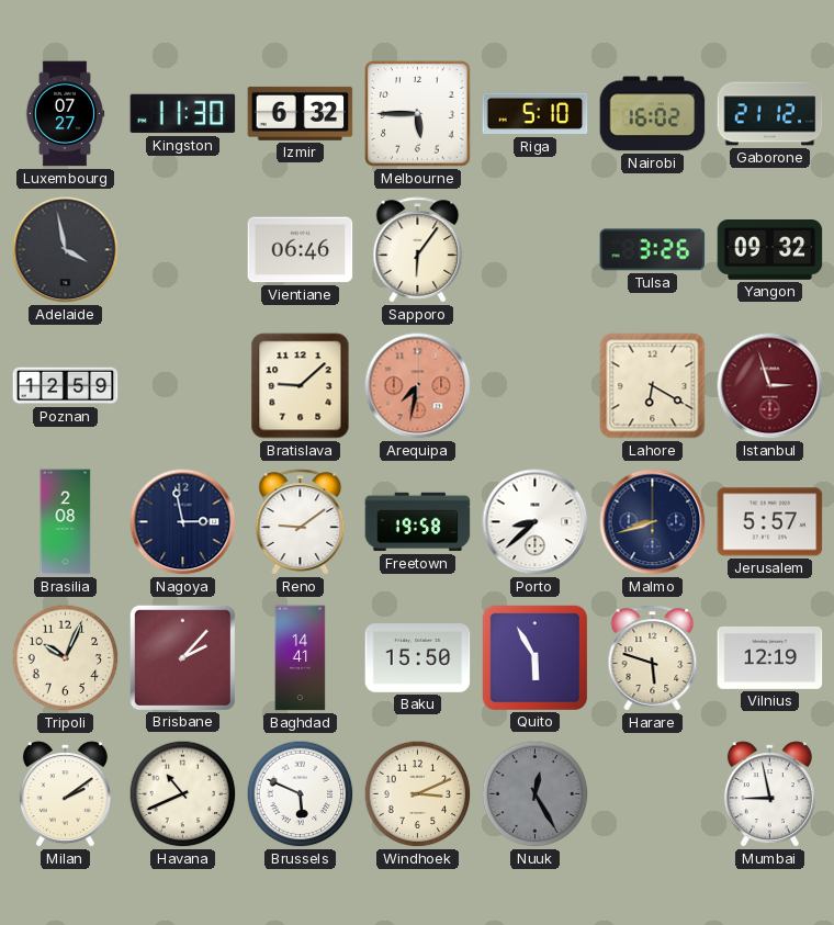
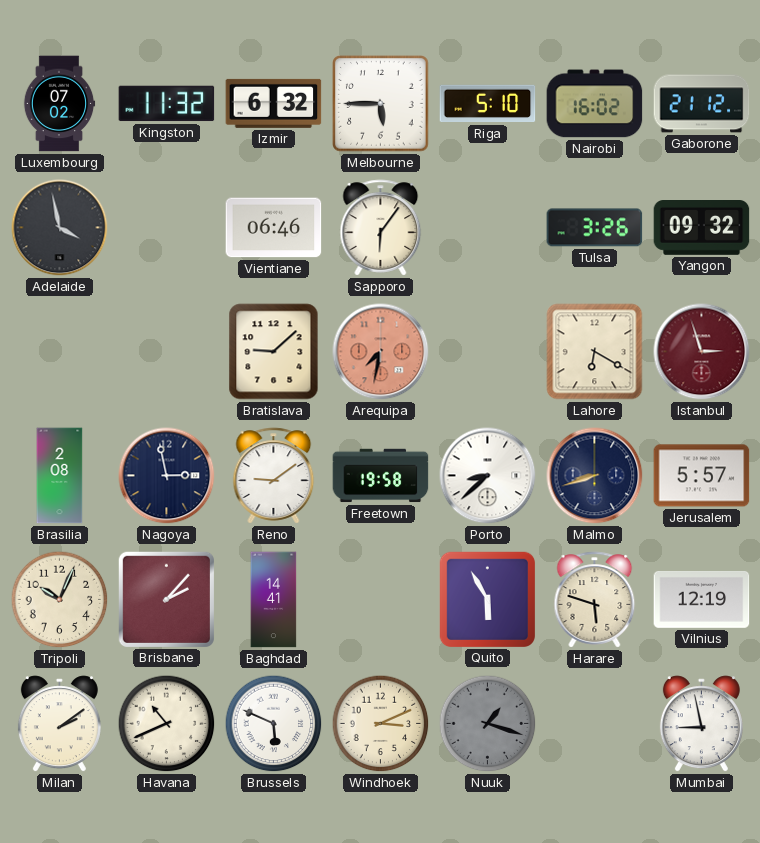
Luxembourg: 07:27 -> 07:02 (59, 104)
Kingston: 11:30 -> 11:32 (167, 104)
Poznan: 12:59 -> none (66, 386)
Baku: 15:50 -> none (418, 658)
Nuuk: 12:25 -> 1:18 (488, 724)
